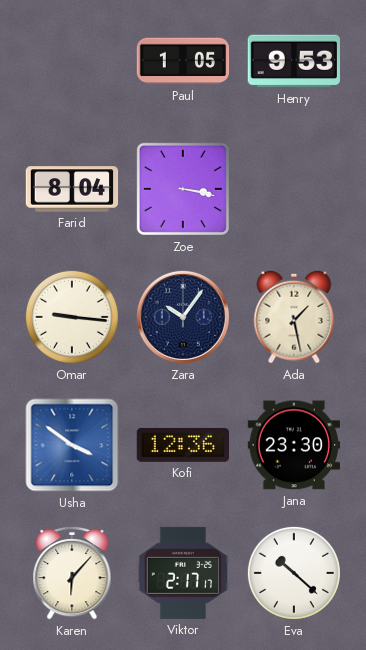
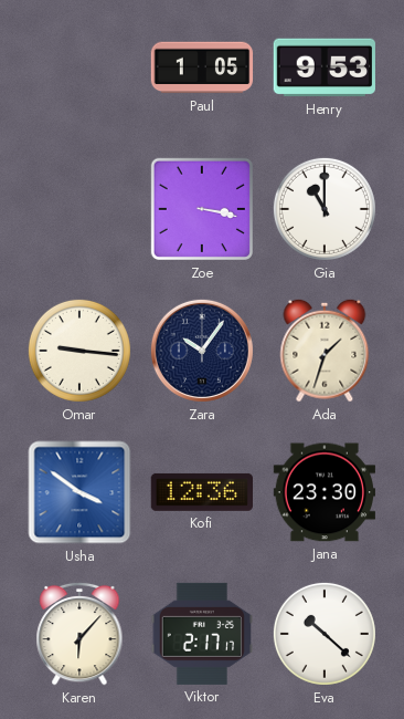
Farid: 8:04 -> none (72, 189)
Gia: none -> 11:00 (325, 209)
Ada: 1:28 -> 1:33 (325, 351)
